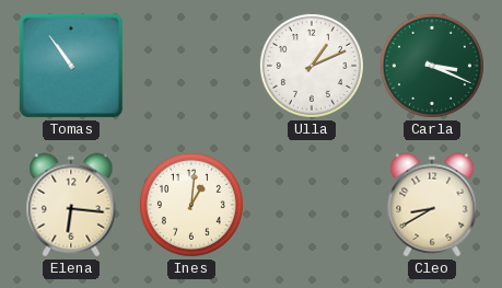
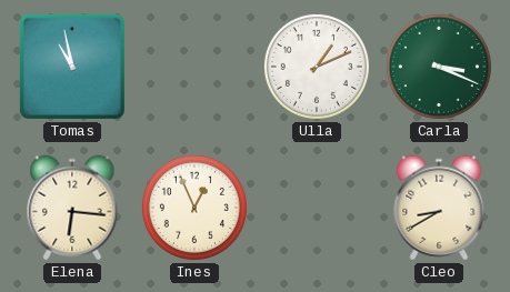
Tomas: 10:54 -> 10:58 (72, 67)
Ines: 1:01 -> 12:56 (194, 208)
